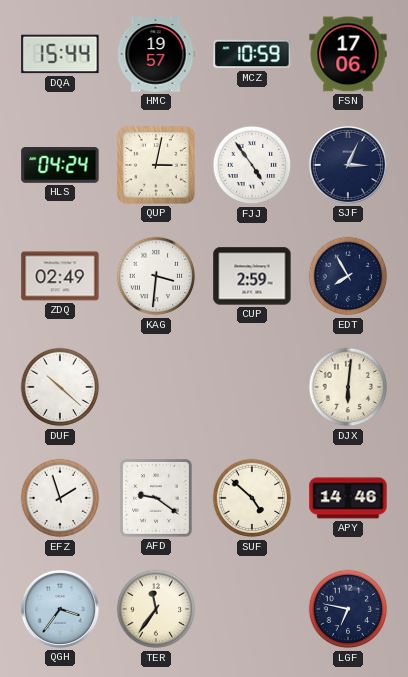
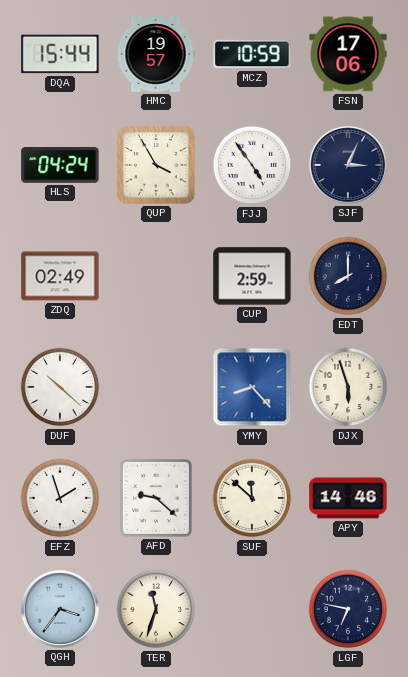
QUP: 3:02 -> 3:55 (156, 165)
KAG: 3:31 -> none (156, 276)
EDT: 7:55 -> 8:00 (348, 276)
YMY: none -> 8:23 (252, 387)
DJX: 6:01 -> 5:57 (348, 387)
AFD: 9:21 -> 9:22 (156, 499)
SUF: 4:52 -> 11:52 (252, 498)
TER: 11:36 -> 11:33 (156, 609)
